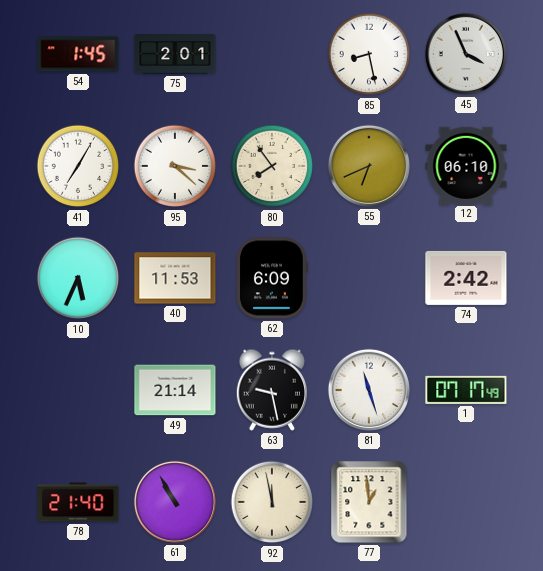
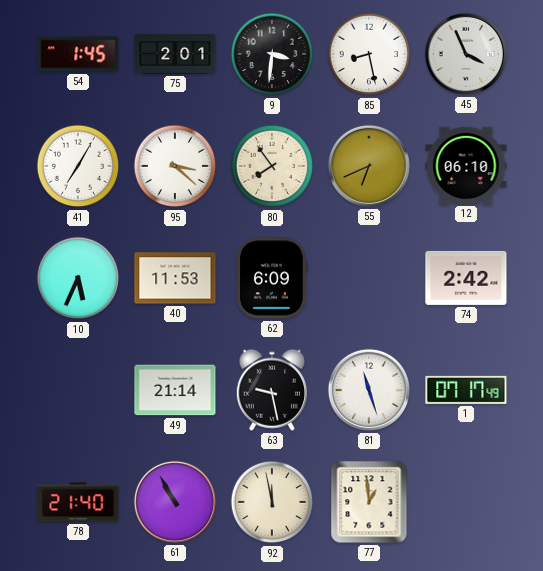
9: none -> 3:31 (272, 54)
